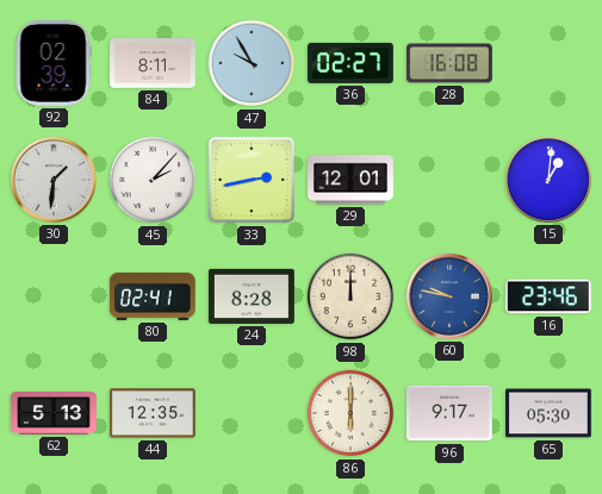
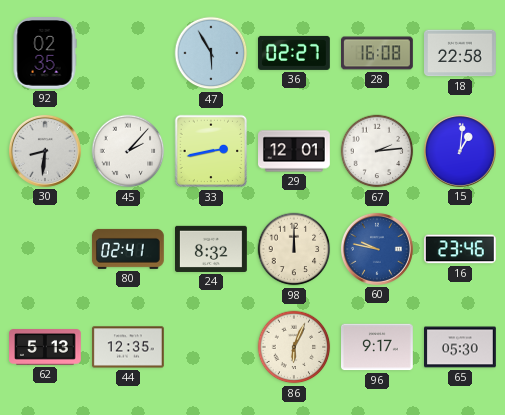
92: 02:39 -> 02:35 (45, 54)
84: 8:11 -> none (154, 63)
47: 9:55 -> 5:55 (211, 53)
18: none -> 22:58 (461, 53)
30: 1:31 -> 8:31 (45, 151)
67: none -> 2:14 (377, 151)
24: 8:28 -> 8:32 (212, 249)
86: 6:00 -> 6:04 (294, 347)
